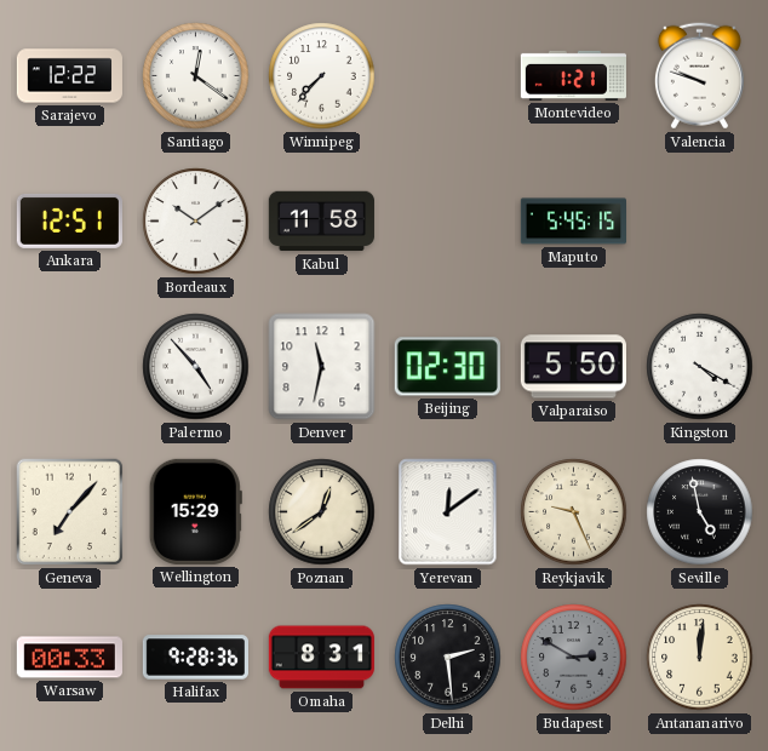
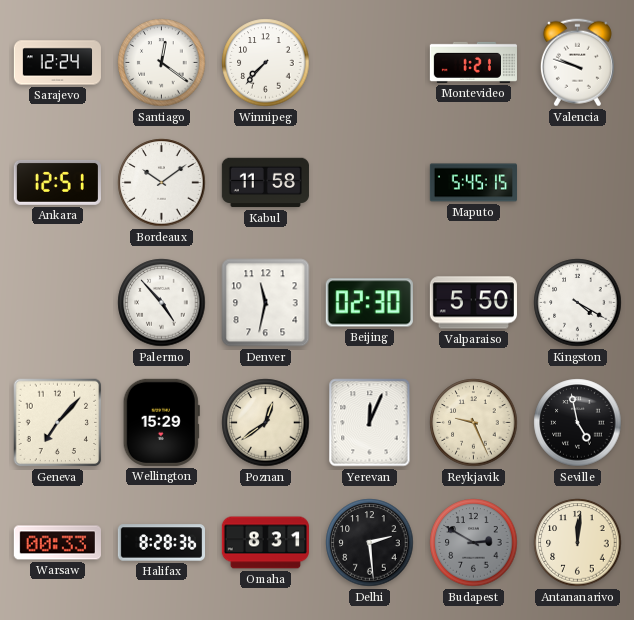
Sarajevo: 12:22 -> 12:24 (57, 63)
Yerevan: 12:09 -> 12:04 (370, 423)
Halifax: 9:28 -> 8:28 (161, 543)
